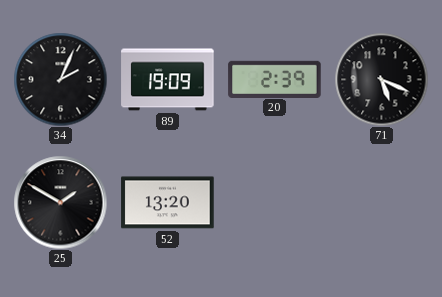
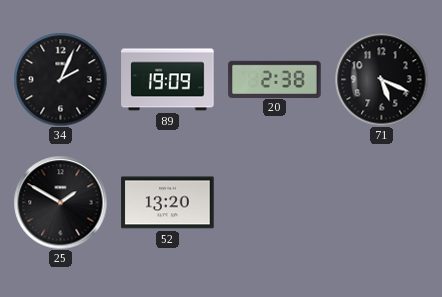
20: 2:39 -> 2:38 (275, 79)
